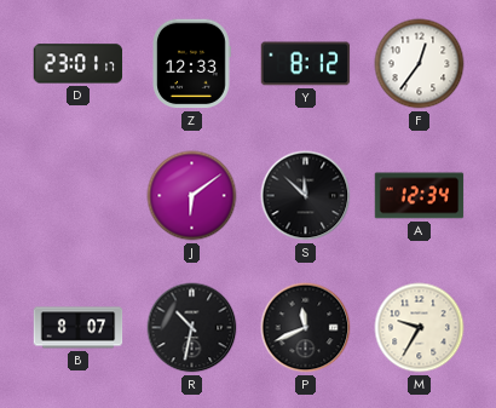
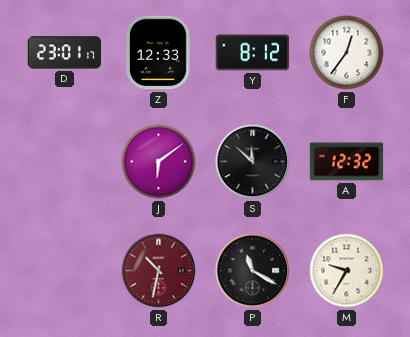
A: 12:34 -> 12:32 (347, 162)
B: 8:07 -> none (79, 328)
R dial: black -> burgundy (159, 271)
P: 11:41 -> 11:20 (253, 271)
